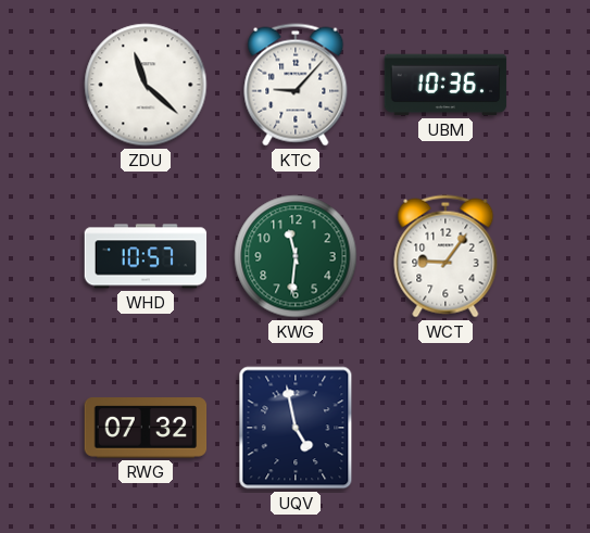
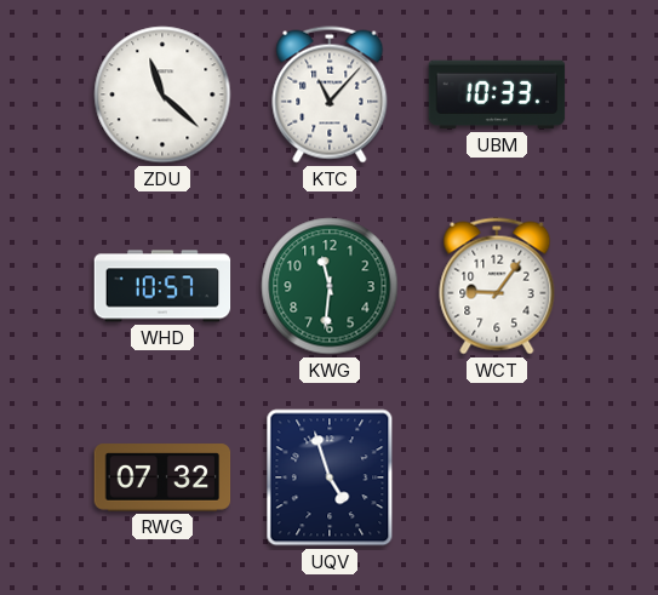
KTC: 9:07 -> 11:07 (330, 95)
UBM: 10:36 -> 10:33 (497, 95)
UQV: 4:58 -> 4:57 (330, 477)
